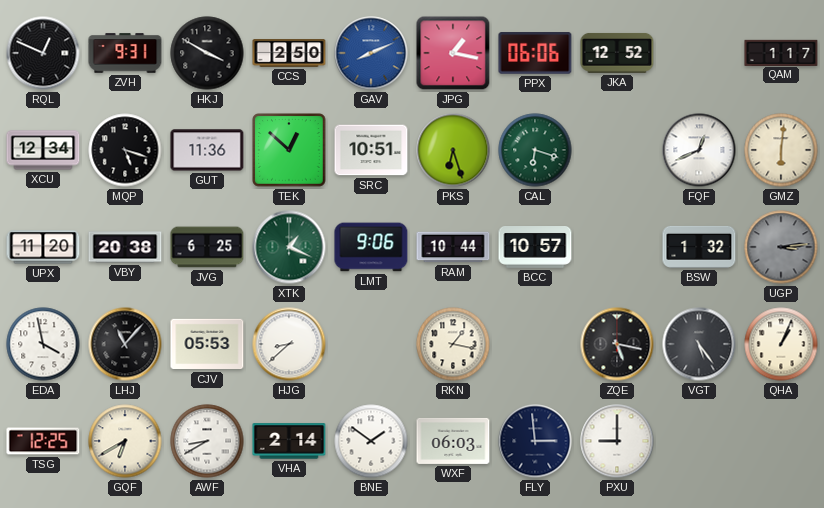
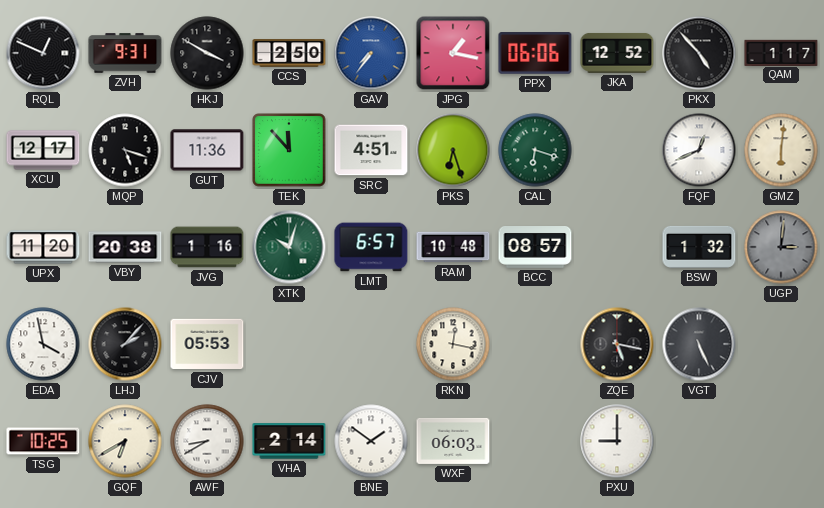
GAV: 8:11 -> 7:36 (371, 53)
PKX: none -> 4:53 (699, 53)
XCU: 12:34 -> 12:17 (43, 150)
TEK: 12:52 -> 11:53 (289, 150)
SRC: 10:51 -> 4:51 (371, 150)
JVG: 6:25 -> 1:16 (207, 247)
XTK: 1:19 -> 10:03 (289, 247)
LMT: 9:06 -> 6:57 (371, 247)
RAM: 10:44 -> 10:48 (453, 247)
BCC: 10:57 -> 08:57 (535, 248)
UGP: 3:14 -> 3:01 (781, 247)
LHJ: 11:07 -> 2:07 (125, 344)
HJG: 8:38 -> none (289, 344)
RKN: 1:17 -> 12:17 (453, 344)
VGT: 5:24 -> 5:26 (699, 344)
QHA: 1:04 -> none (781, 344)
TSG: 12:25 -> 10:25 (43, 441)
FLY: 2:59 -> none (535, 441)
